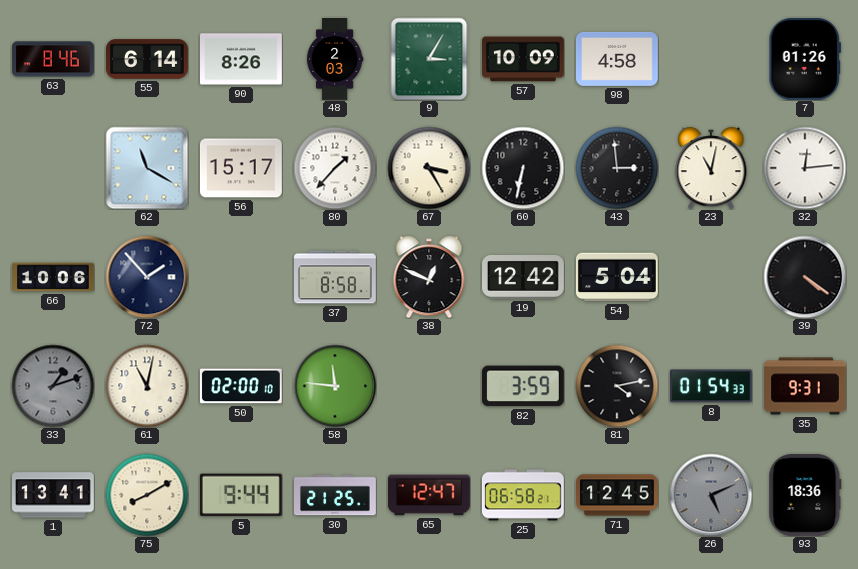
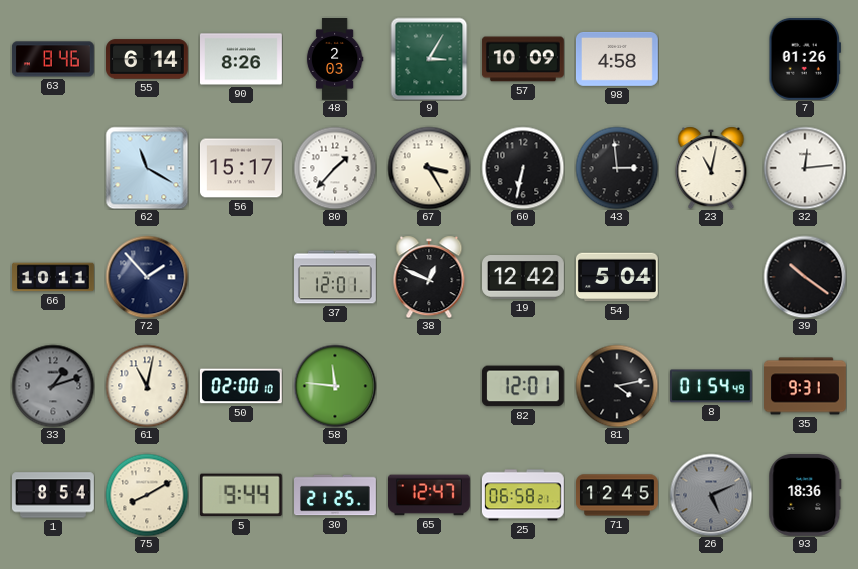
66: 10:06 -> 10:11 (54, 277)
37: 8:58 -> 12:01 (336, 277)
39: 4:21 -> 10:21 (805, 277)
82: 3:59 -> 12:01 (523, 386)
8: 01:54:33 -> 01:54:49 (711, 386)
1: 13:41 -> 8:54 (54, 495)
